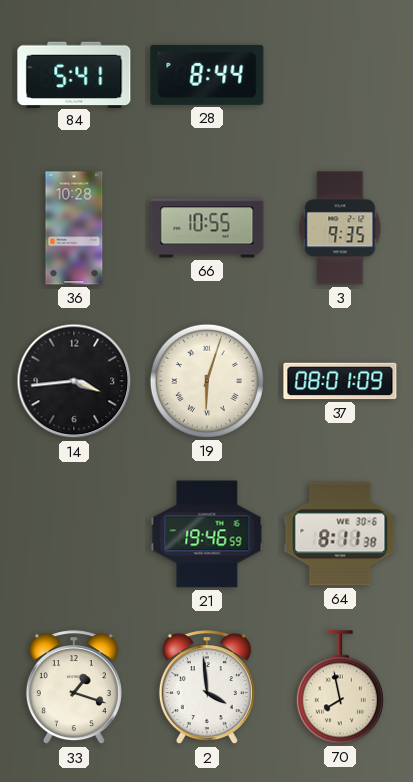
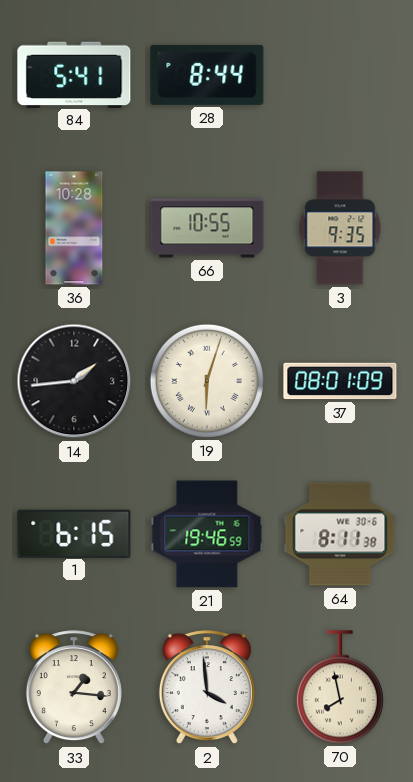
14: 3:44 -> 1:44 (74, 381)
1: none -> 6:15 (74, 533)
33: 1:18 -> 1:16 (74, 688)
